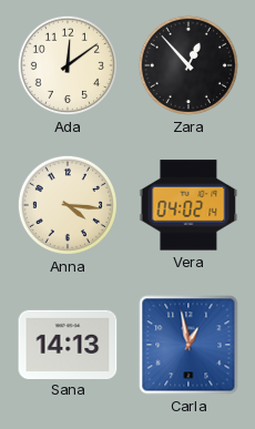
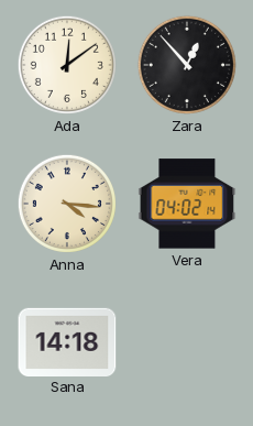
Sana: 14:13 -> 14:18 (67, 341)
Carla: 12:58 -> none (188, 345)
